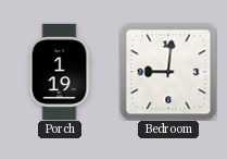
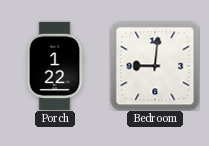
Porch: 1:19 -> 1:22 (55, 66)
